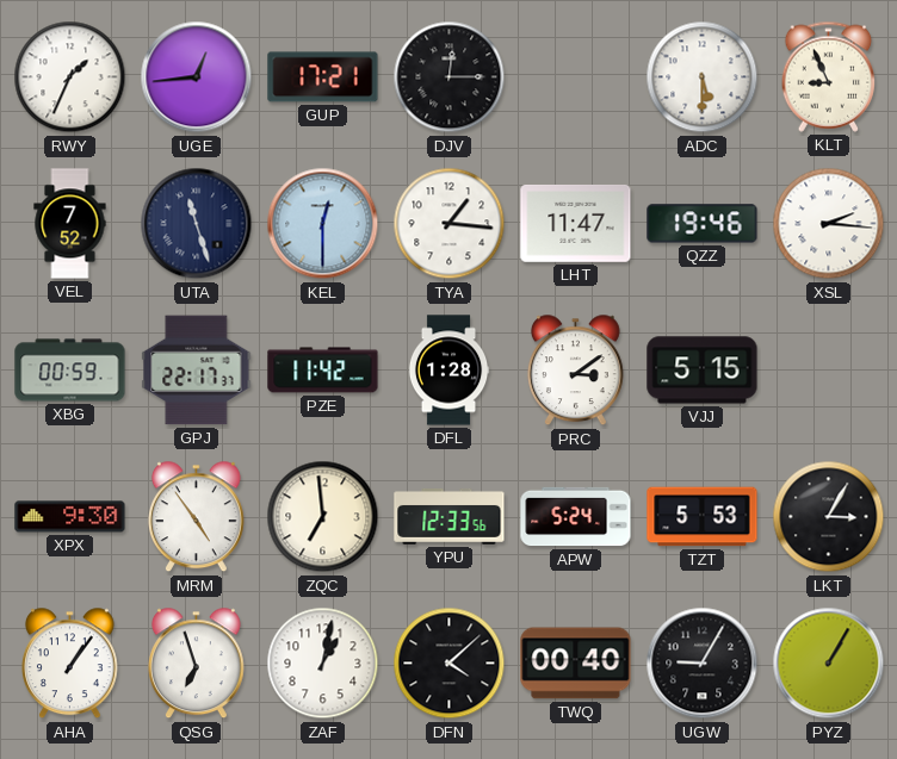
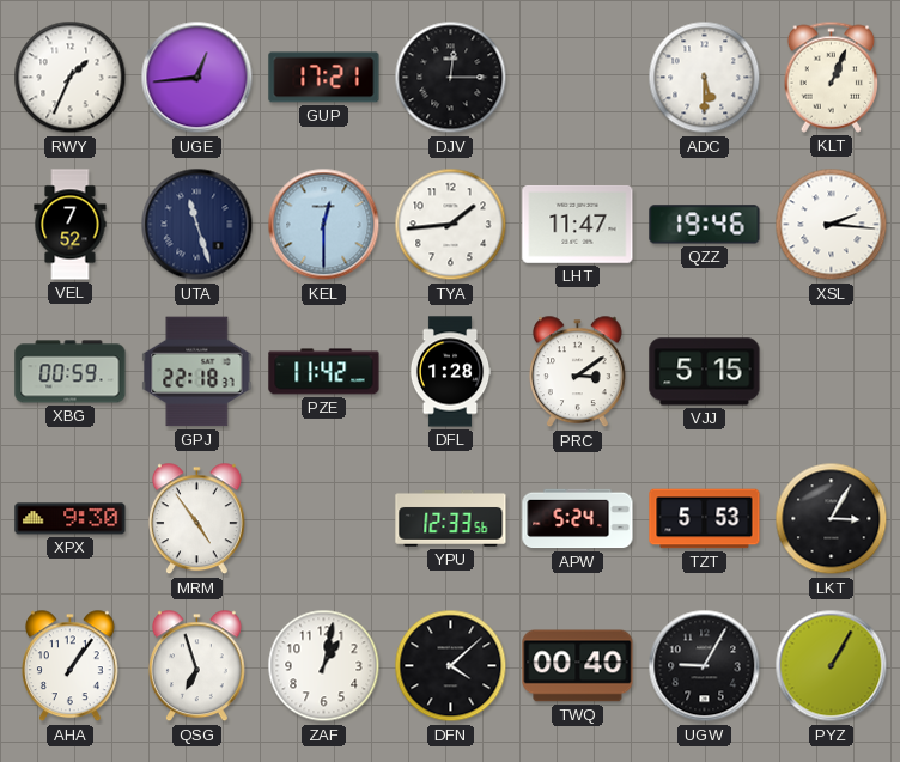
KLT: 8:56 -> 1:04 (832, 77)
TYA: 1:16 -> 1:44 (451, 225)
GPJ: 22:17 -> 22:18 (197, 372)
ZQC: 6:59 -> none (323, 517)
